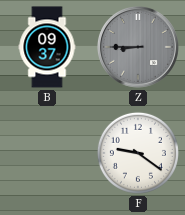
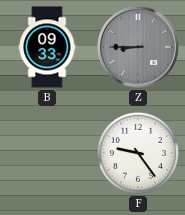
B: 09:37 -> 09:33 (47, 47)
F: 9:21 -> 9:24 (138, 153)
